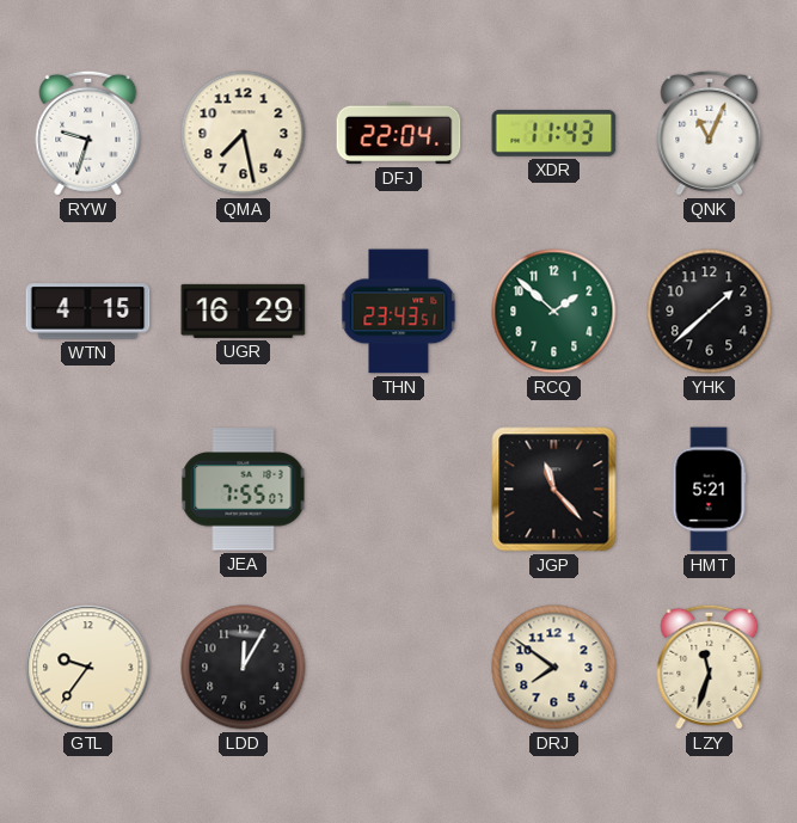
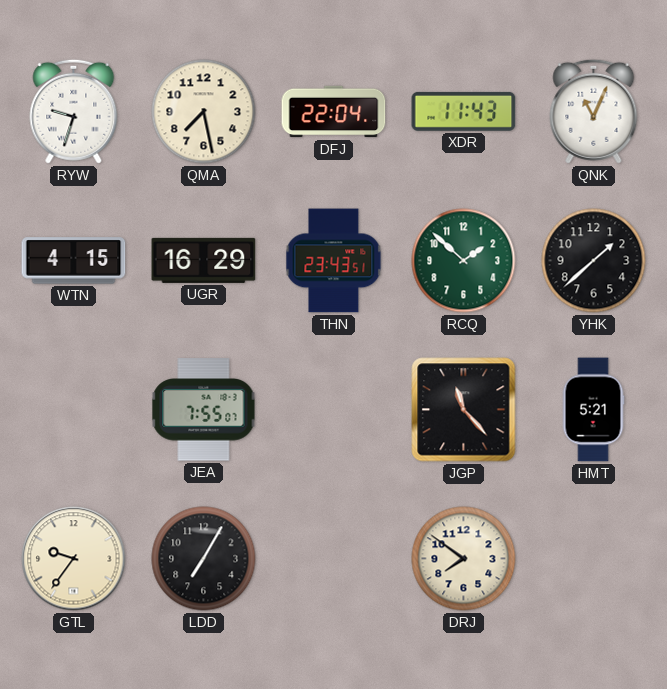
LDD: 12:05 -> 7:05 (204, 559)
LZY: 11:33 -> none (710, 667)
